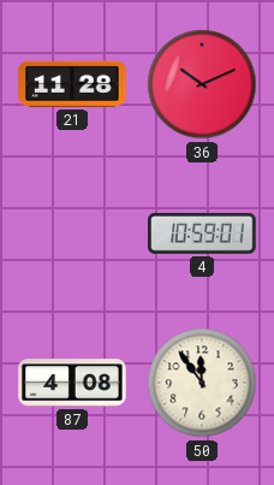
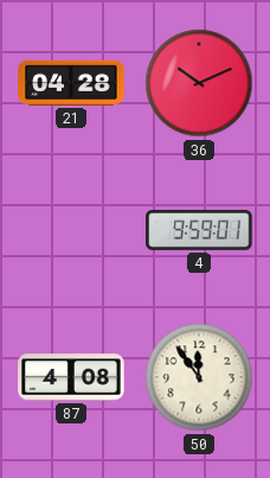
21: 11:28 -> 04:28 (71, 83)
4: 10:59 -> 9:59 (199, 230)
